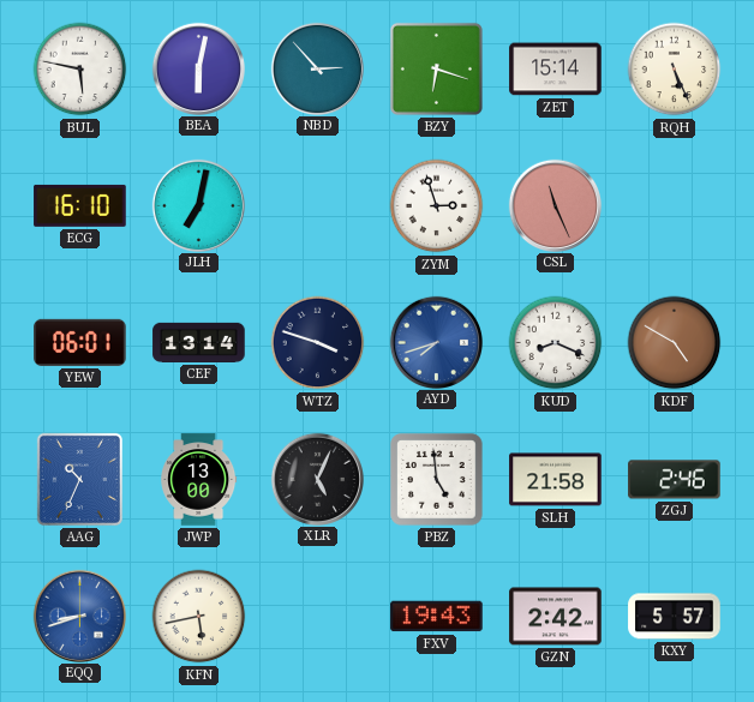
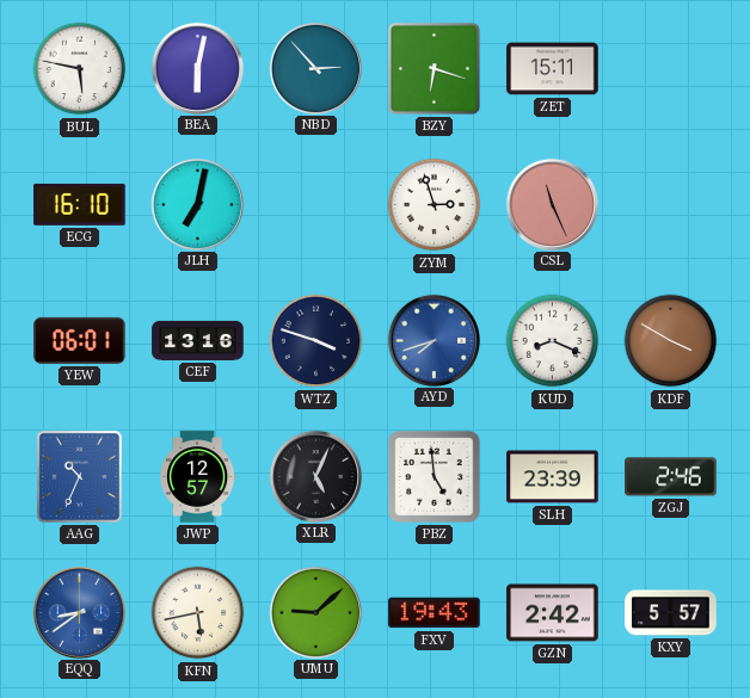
ZET: 15:14 -> 15:11 (553, 69)
RQH: 5:26 -> none (675, 70)
CEF: 13:14 -> 13:16 (198, 340)
KDF: 4:50 -> 3:50 (671, 341)
JWP: 13:00 -> 12:57 (198, 477)
SLH: 21:58 -> 23:39 (553, 477)
EQQ: 8:42 -> 8:39 (79, 612)
UMU: none -> 9:08 (315, 612)
